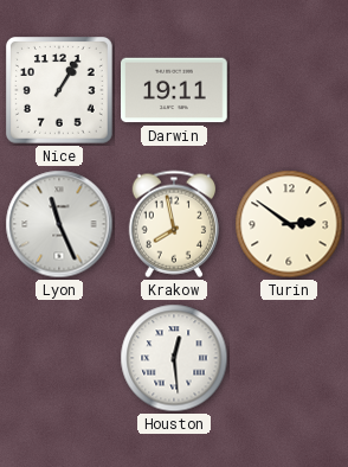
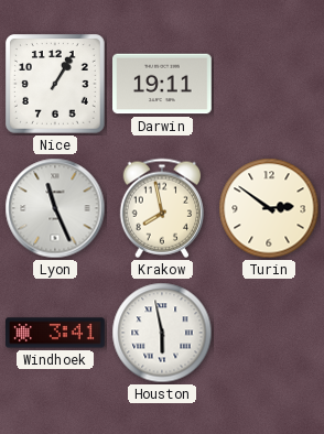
Windhoek: none -> 3:41 (56, 333)
Houston: 12:29 -> 5:58 (162, 333)
